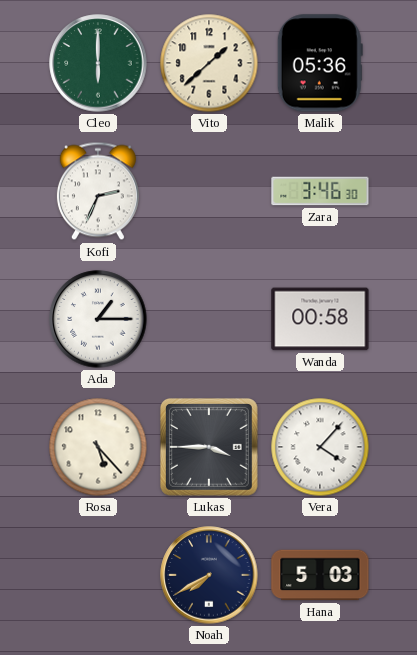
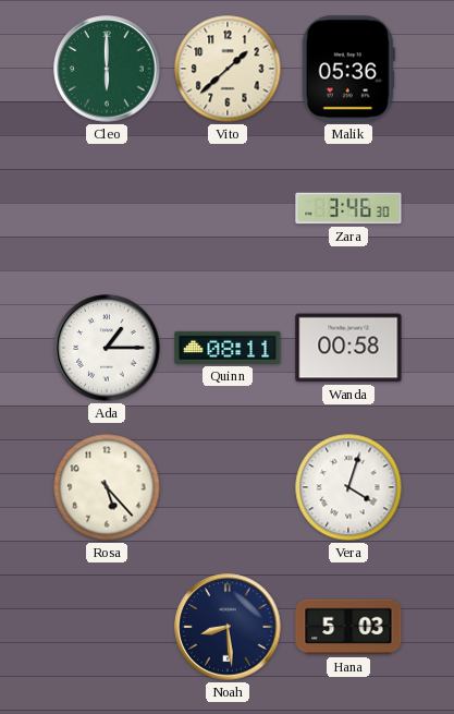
Kofi: 2:34 -> none (98, 191)
Quinn: none -> 08:11 (228, 348)
Lukas: 3:45 -> none (209, 447)
Vera: 4:07 -> 4:03 (348, 487)
Noah: 7:40 -> 8:29 (228, 627)
